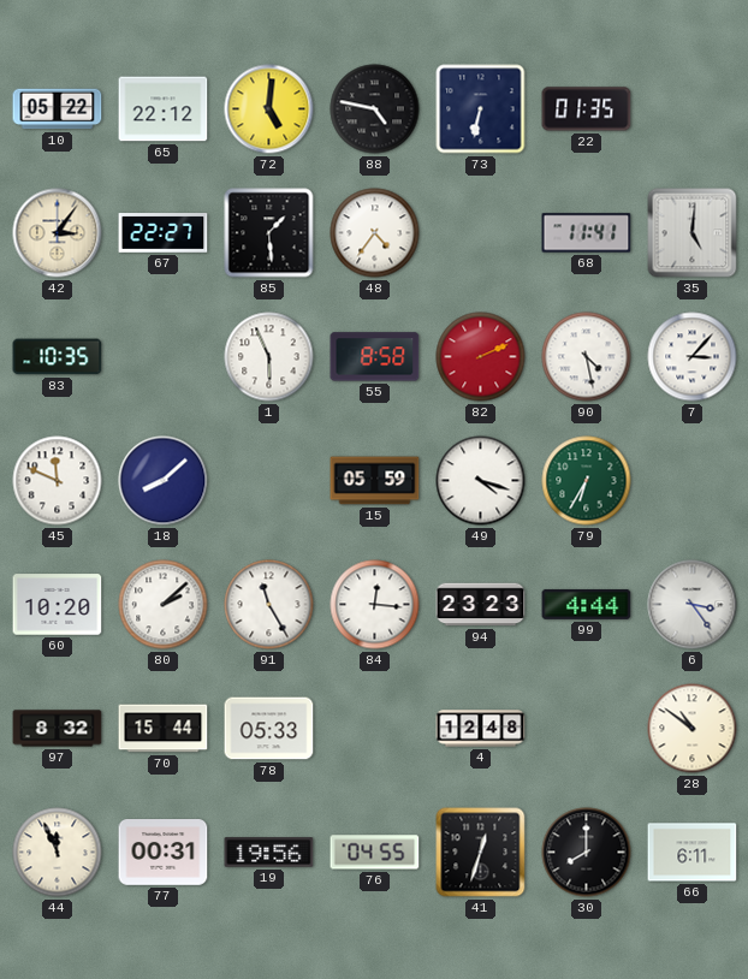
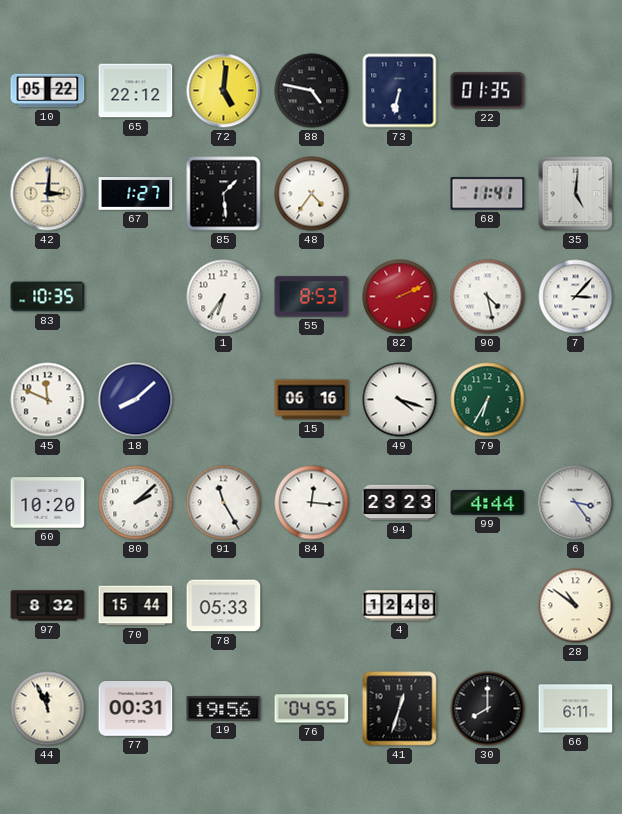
42: 3:06 -> 3:01 (48, 194)
67: 22:27 -> 1:27 (136, 194)
1: 5:56 -> 6:36 (224, 297)
55: 8:58 -> 8:53 (312, 297)
15: 05:59 -> 06:16 (312, 400)
